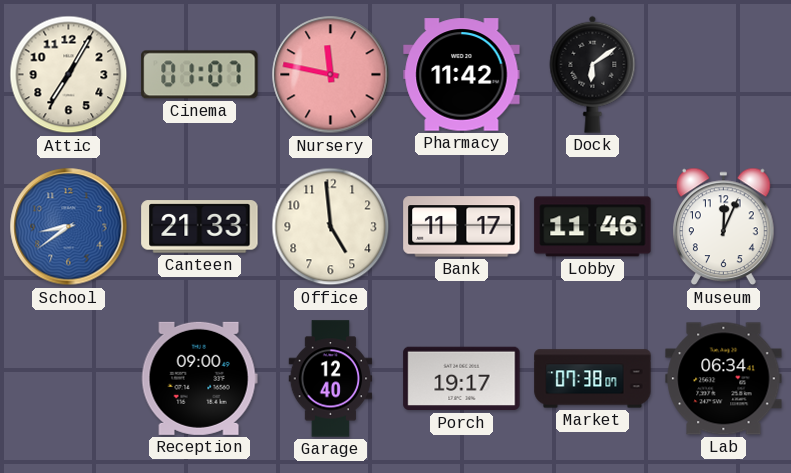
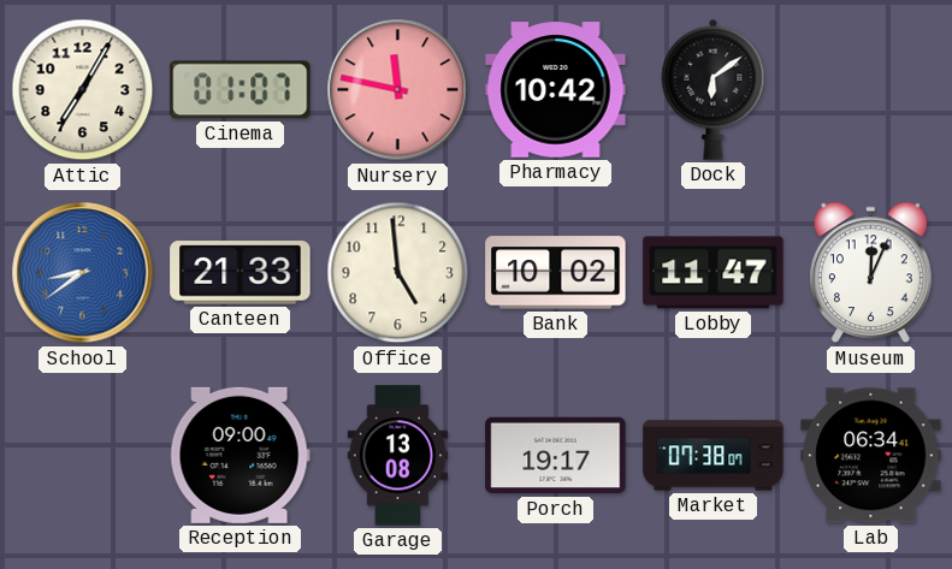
Pharmacy: 11:42 -> 10:42 (556, 90)
Bank: 11:17 -> 10:02 (556, 273)
Lobby: 11:46 -> 11:47 (714, 273)
Garage: 12:40 -> 13:08 (398, 456)
